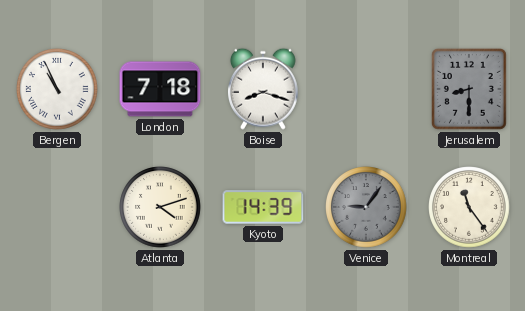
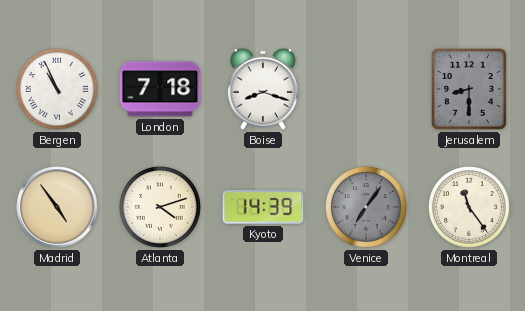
Madrid: none -> 4:54 (57, 207)
Venice: 9:06 -> 7:06 (366, 207)
